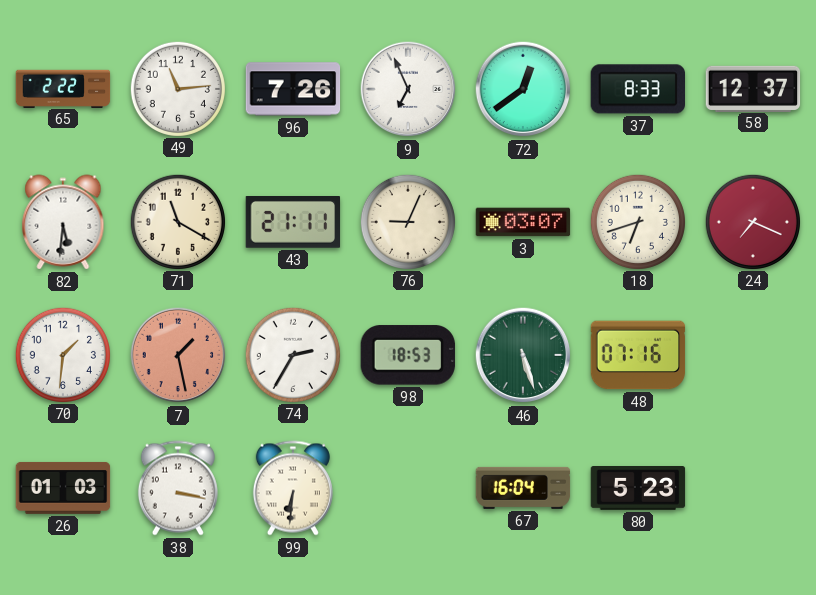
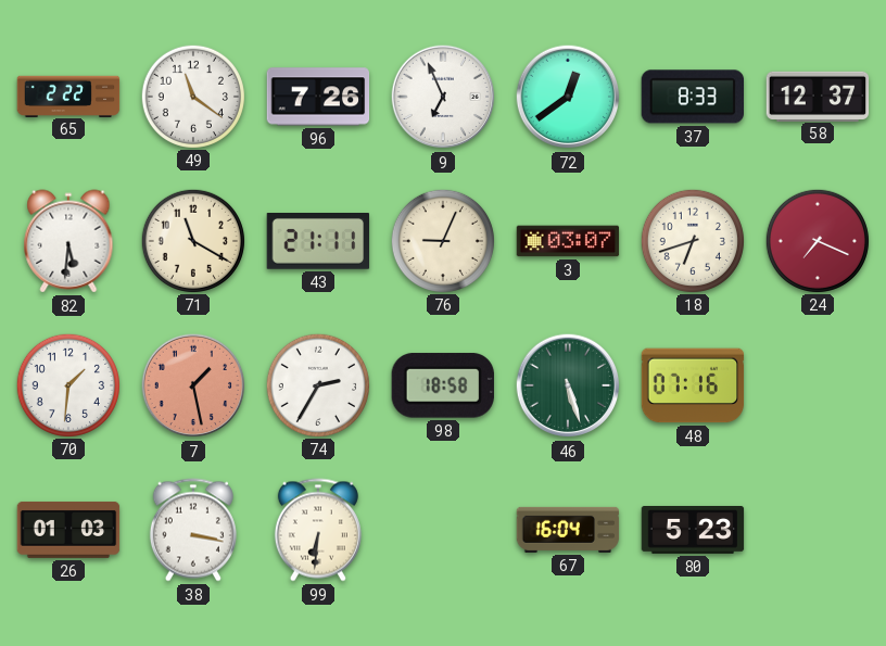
49: 11:14 -> 11:21 (192, 96)
98: 18:53 -> 18:58 (443, 385)
